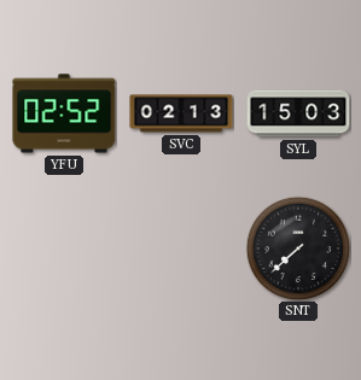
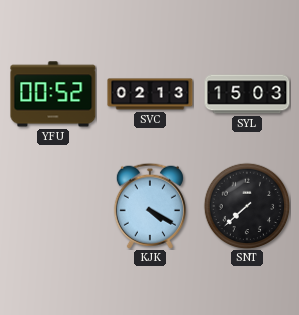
YFU: 02:52 -> 00:52 (53, 94)
KJK: none -> 4:20 (150, 206)
